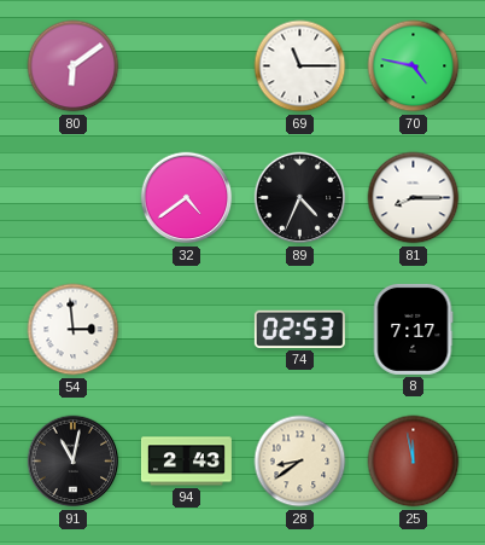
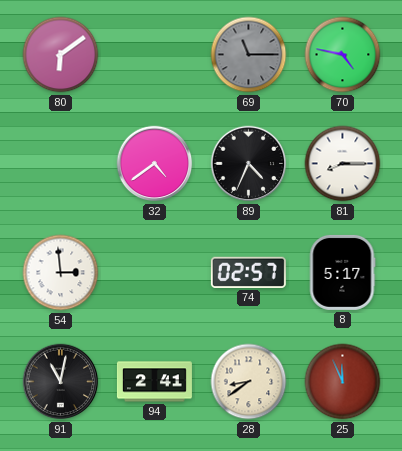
69 dial: white -> grey (249, 55)
74: 02:53 -> 02:57 (248, 272)
8: 7:17 -> 5:17 (342, 272)
94: 2:43 -> 2:41 (154, 382)
25: 11:58 -> 11:56 (343, 382)
